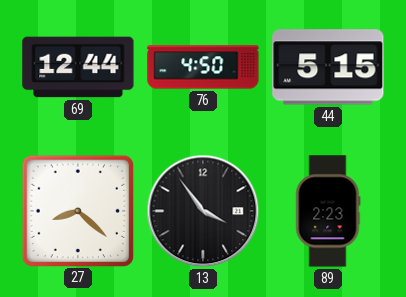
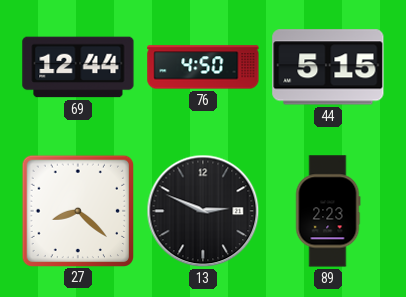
13: 3:54 -> 2:49 (203, 211)
